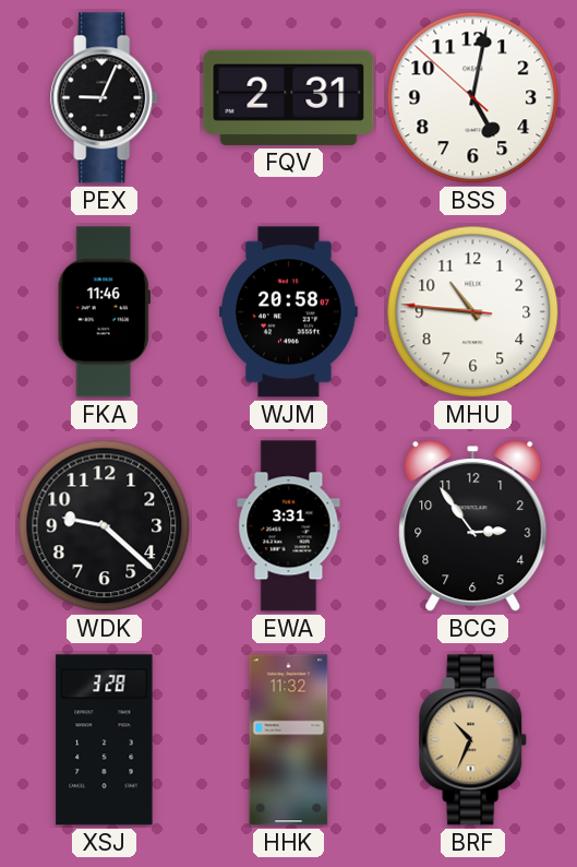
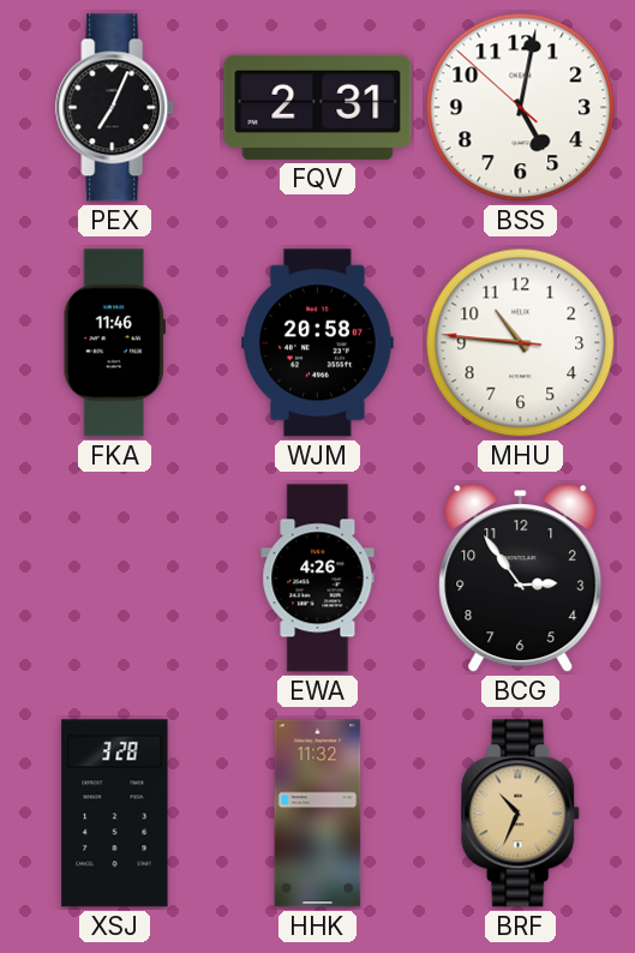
PEX: 9:04 -> 7:04 (115, 108)
WDK: 9:22 -> none (105, 526)
EWA: 3:31 -> 4:26 (318, 579)
